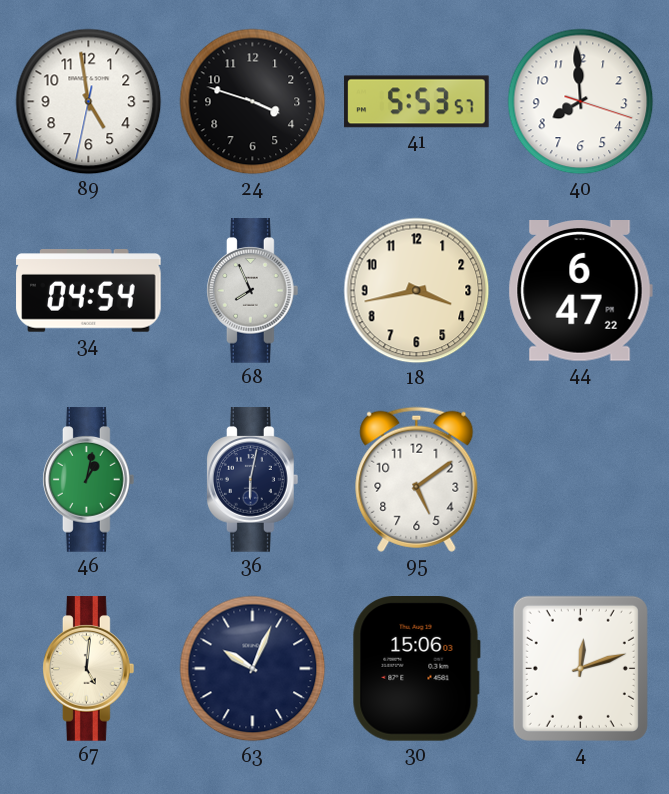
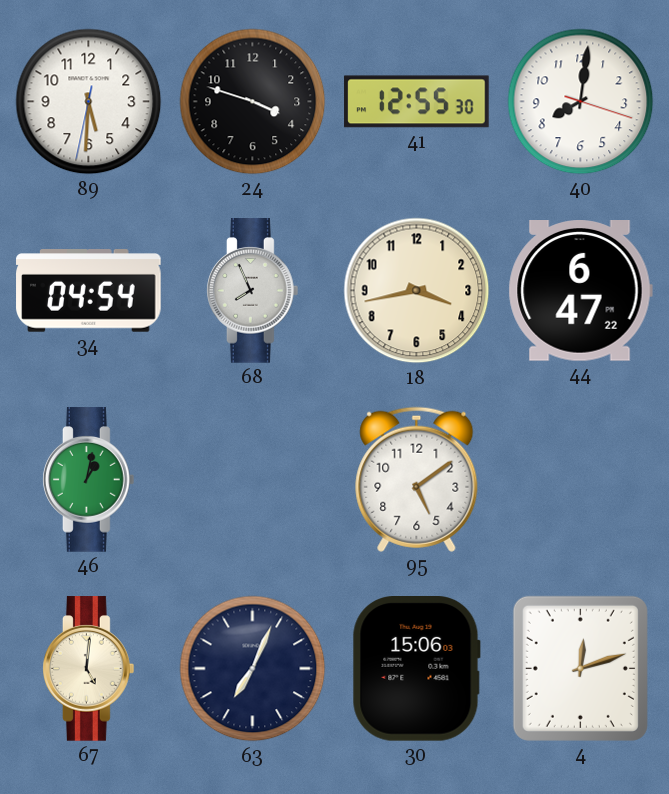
89: 4:58 -> 5:30 (89, 102)
41: 5:53 -> 12:55 (417, 102)
40: 7:59 -> 8:01 (581, 102)
36: 6:02 -> none (253, 480)
63: 10:04 -> 7:04 (253, 669)
